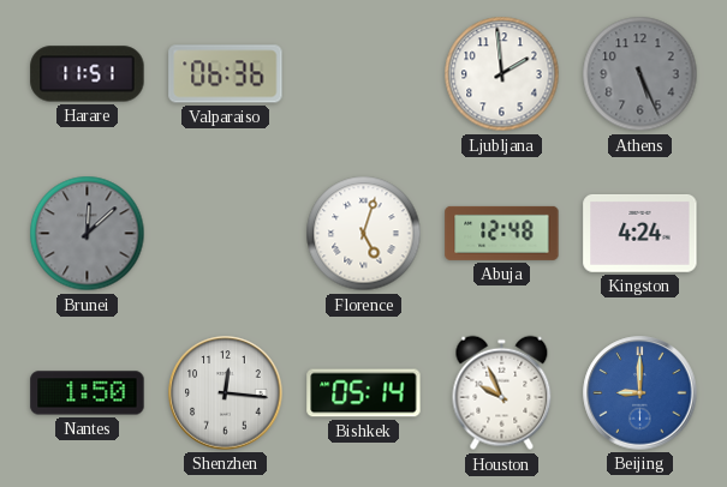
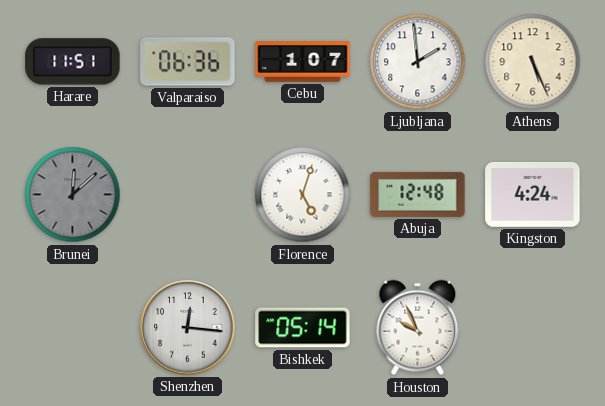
Cebu: none -> 1:07 (303, 62)
Athens dial: grey -> cream (533, 62)
Nantes: 1:50 -> none (88, 393)
Beijing: 9:00 -> none (640, 393)
